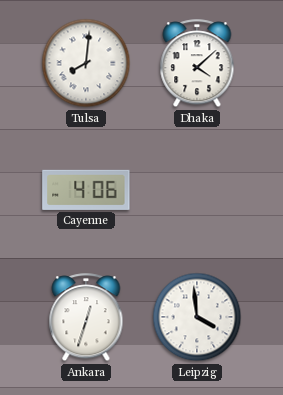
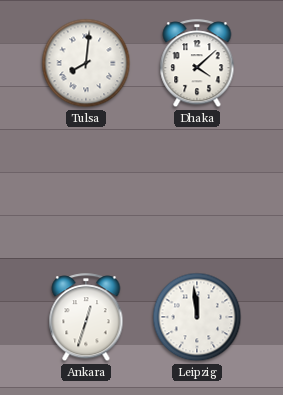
Cayenne: 4:06 -> none (86, 190)
Leipzig: 3:59 -> 11:59 (197, 317)
